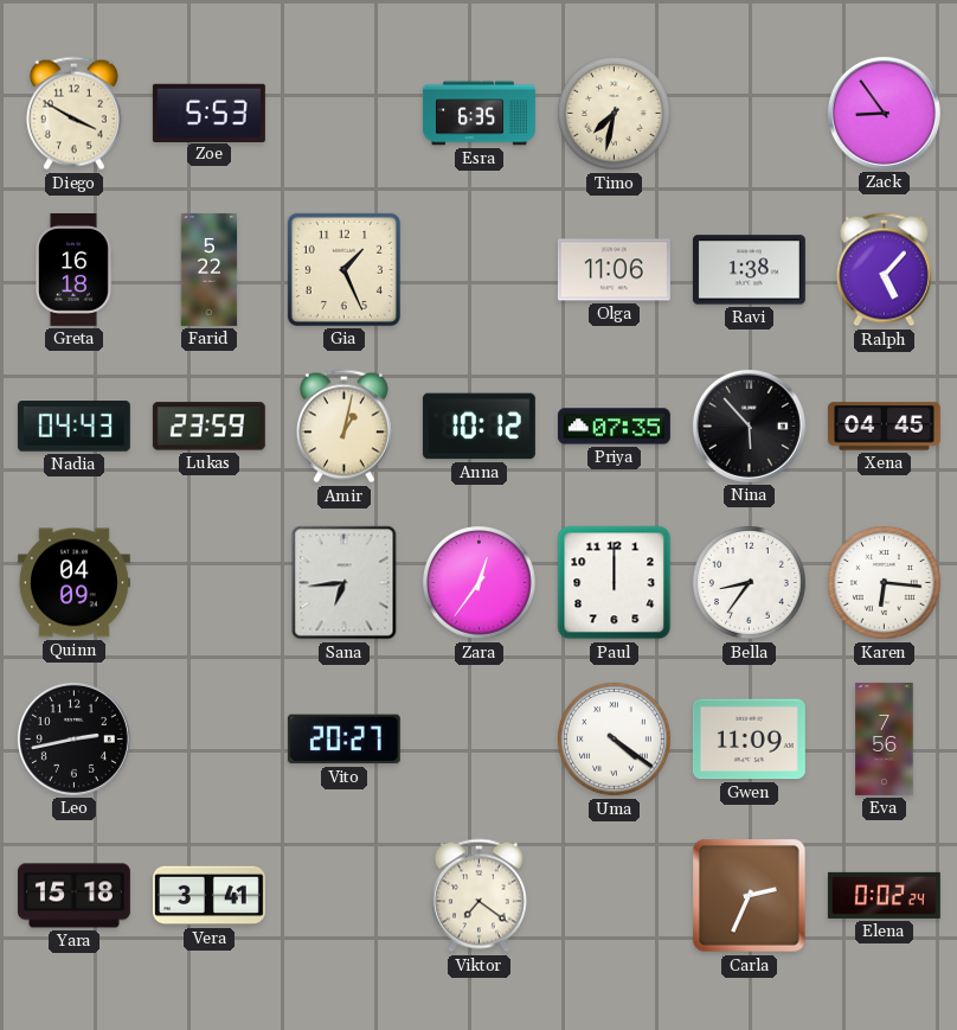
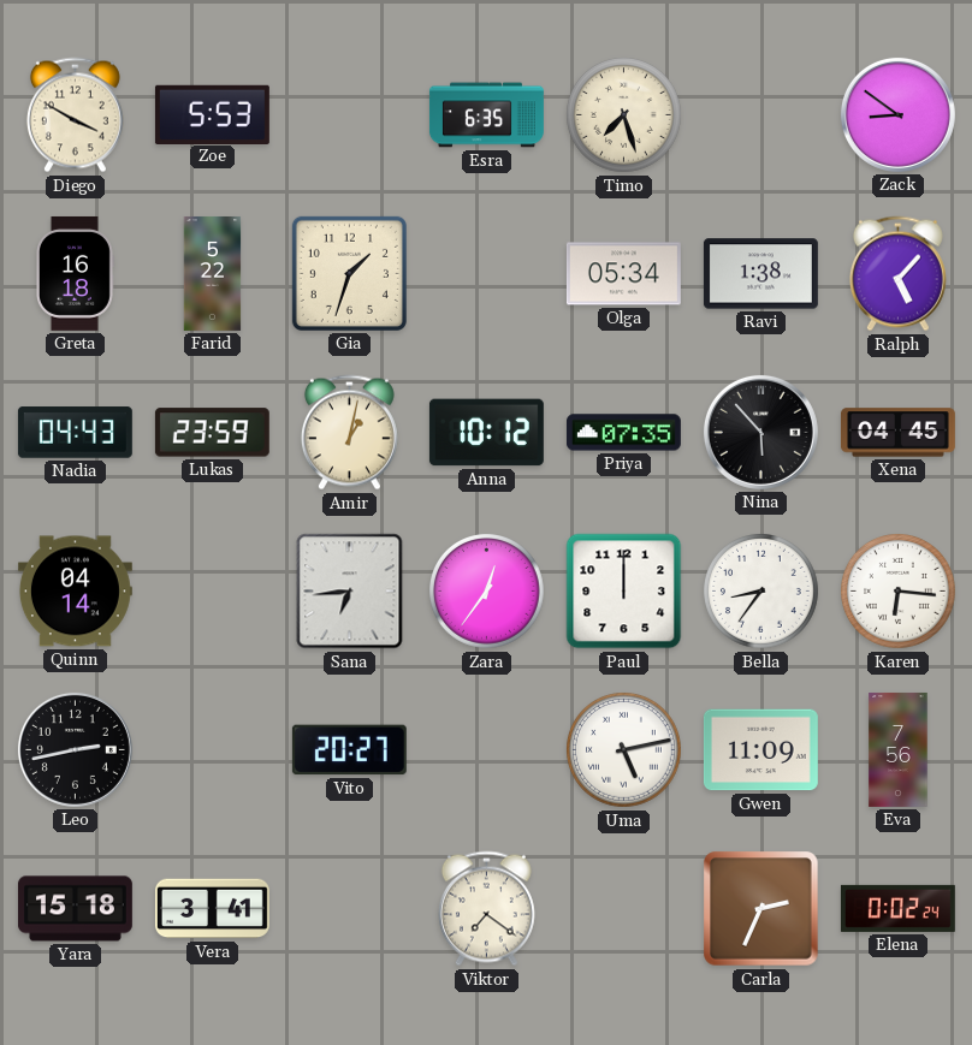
Timo: 7:32 -> 7:27 (624, 115)
Zack: 8:54 -> 8:51 (897, 114)
Gia: 1:26 -> 1:33 (349, 273)
Olga: 11:06 -> 05:34 (623, 274)
Quinn: 04:09 -> 04:14 (75, 592)
Uma: 4:21 -> 5:13 (624, 750)
